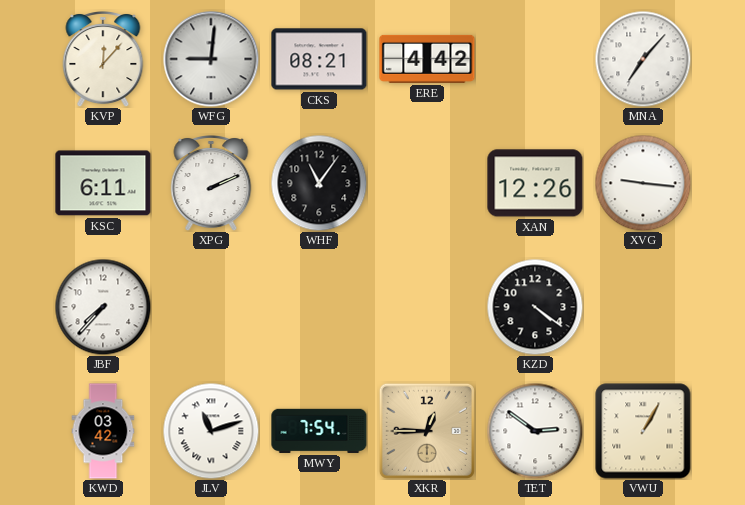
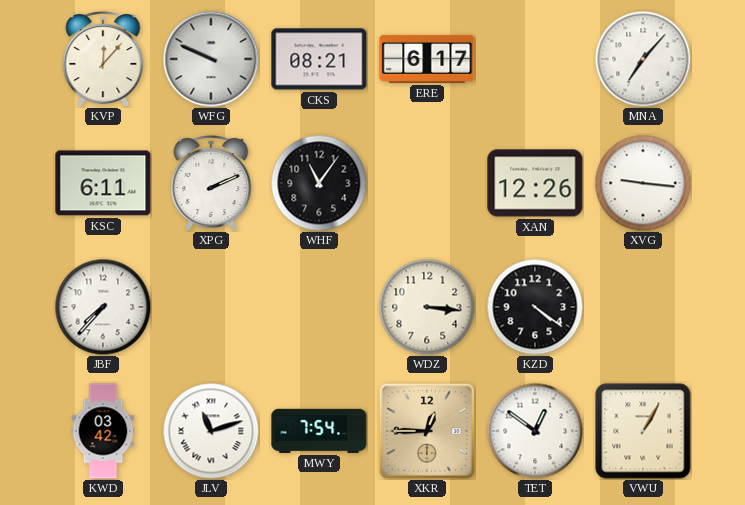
WFG: 9:01 -> 9:49 (211, 59)
ERE: 4:42 -> 6:17 (427, 59)
WDZ: none -> 3:16 (427, 307)
TET: 2:51 -> 12:51 (535, 431)
